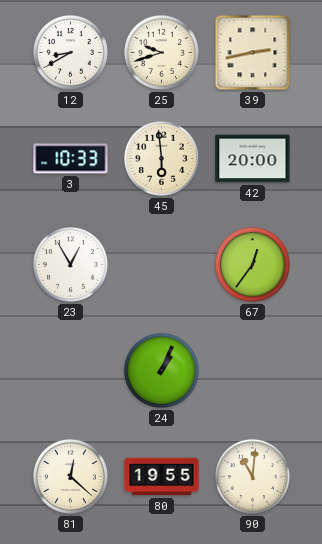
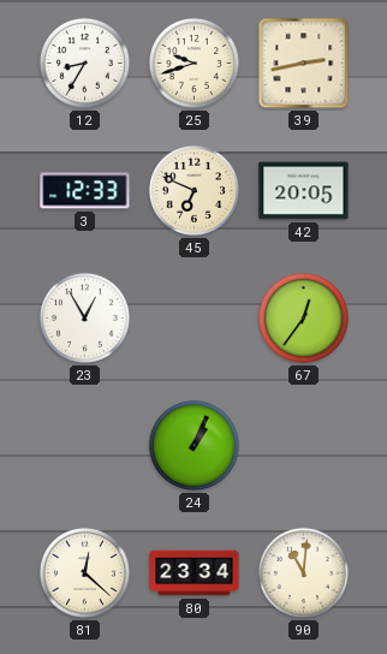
12: 8:40 -> 8:35 (84, 63)
3: 10:33 -> 12:33 (85, 191)
45: 5:59 -> 6:49 (194, 190)
42: 20:00 -> 20:05 (304, 191)
80: 19:55 -> 23:34 (195, 573)
